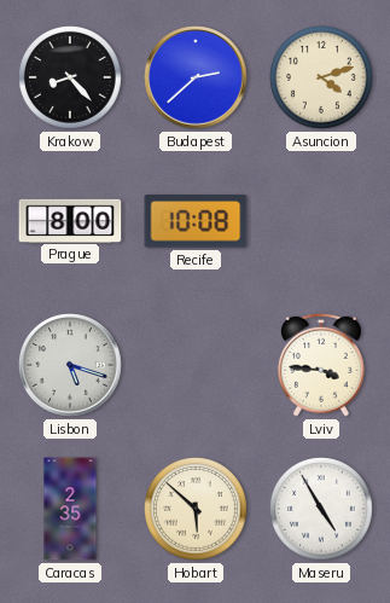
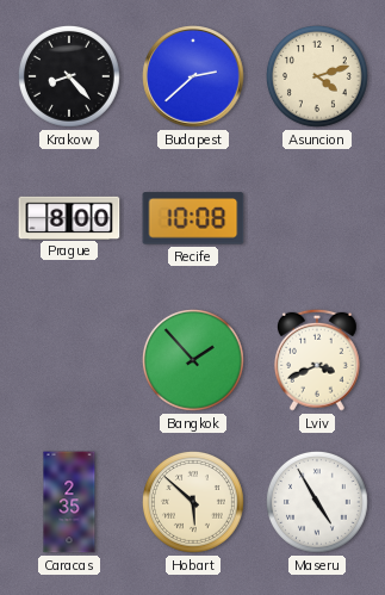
Lisbon: 5:18 -> none (70, 365)
Bangkok: none -> 1:53 (193, 360)
Lviv: 3:46 -> 3:41 (317, 360)
